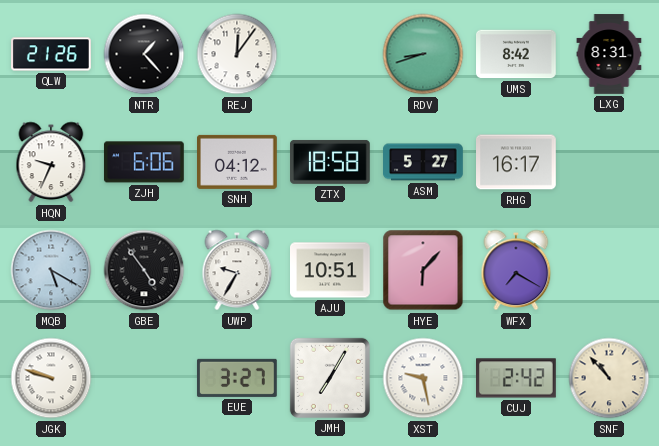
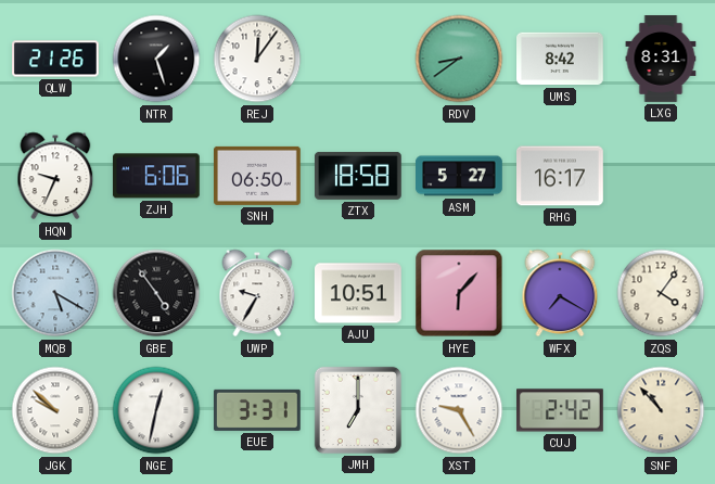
NTR: 1:23 -> 1:27 (156, 59)
RDV: 8:42 -> 8:39 (459, 59)
SNH: 04:12 -> 06:50 (258, 176)
ZQS: none -> 4:06 (661, 293)
JGK: 9:48 -> 9:52 (55, 410)
NGE: none -> 12:32 (156, 410)
EUE: 3:27 -> 3:31 (257, 410)
JMH: 7:05 -> 7:00 (358, 410)
XST: 9:28 -> 9:25 (459, 410)
